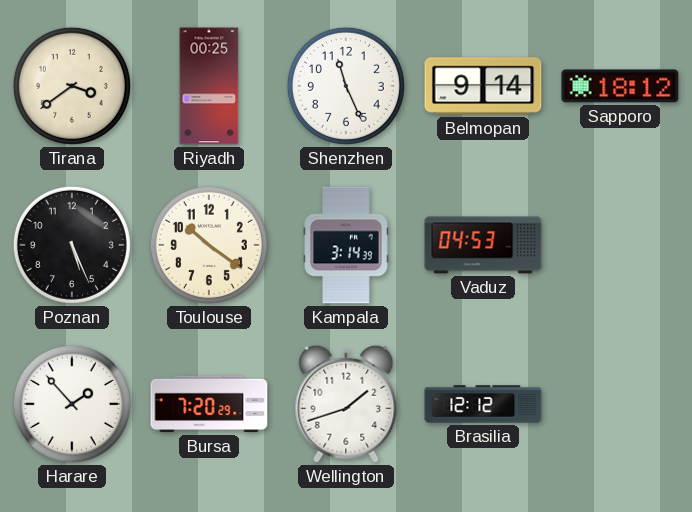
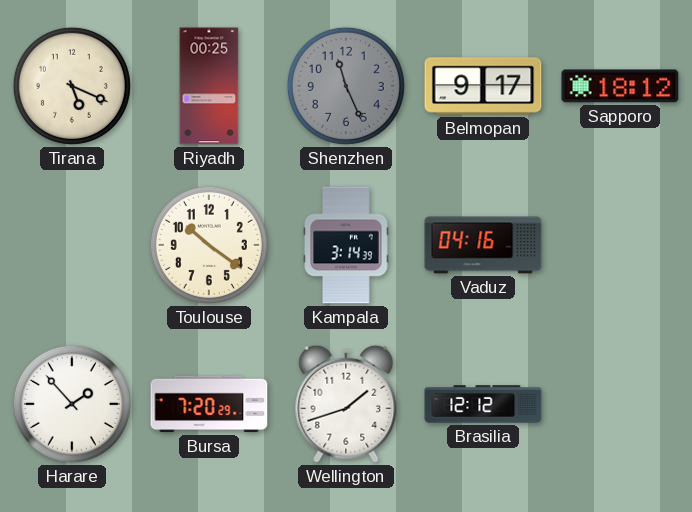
Tirana: 3:39 -> 5:19 (72, 86)
Shenzhen dial: white -> grey (346, 86)
Belmopan: 9:14 -> 9:17 (483, 86)
Poznan: 5:26 -> none (72, 245)
Vaduz: 04:53 -> 04:16 (483, 245)
